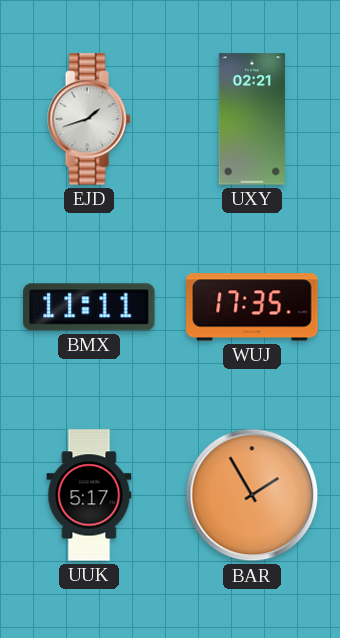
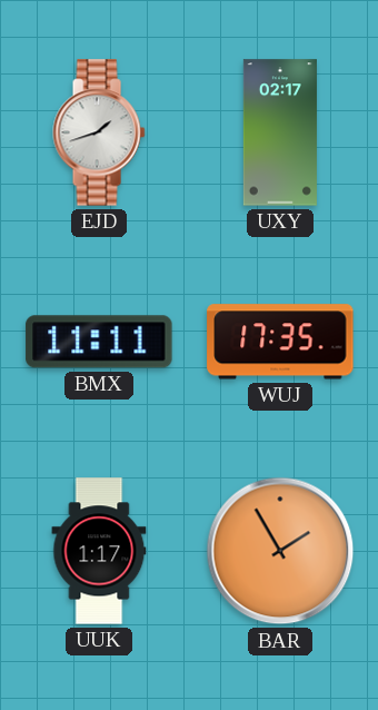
UXY: 02:21 -> 02:17 (280, 132)
UUK: 5:17 -> 1:17 (99, 551)
